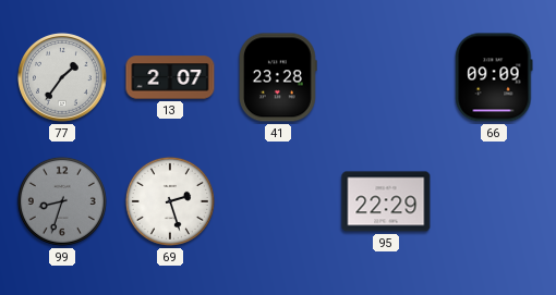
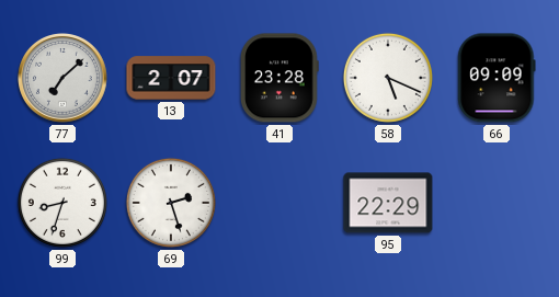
77: 1:36 -> 7:08 (64, 79)
58: none -> 5:19 (388, 78)
99 dial: grey -> white (62, 203)
